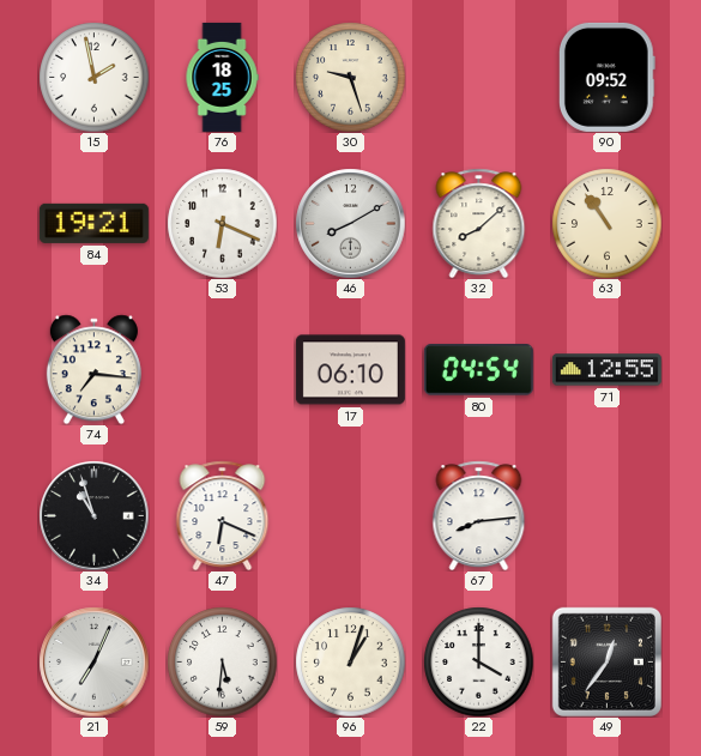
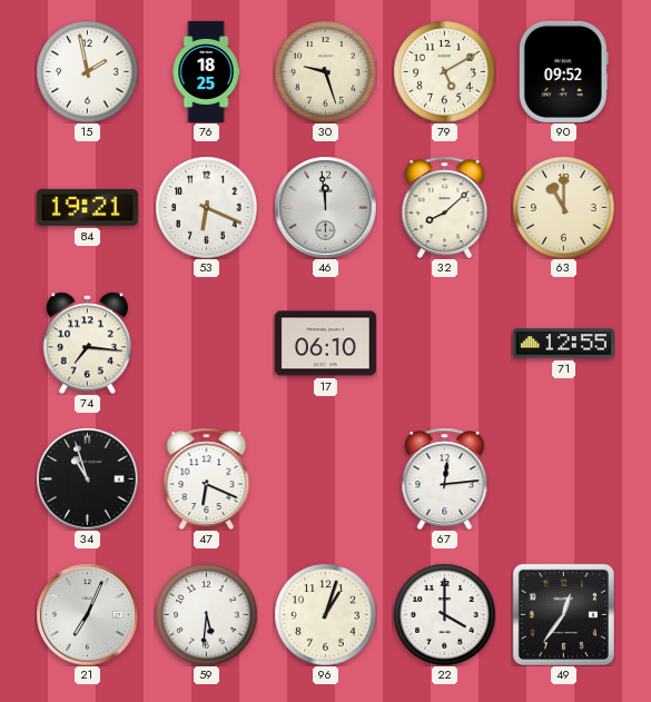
79: none -> 5:10 (444, 71)
46: 8:10 -> 11:59 (325, 207)
63: 10:54 -> 11:00 (563, 207)
80: 04:54 -> none (478, 370)
67: 8:14 -> 12:14 (445, 478)
